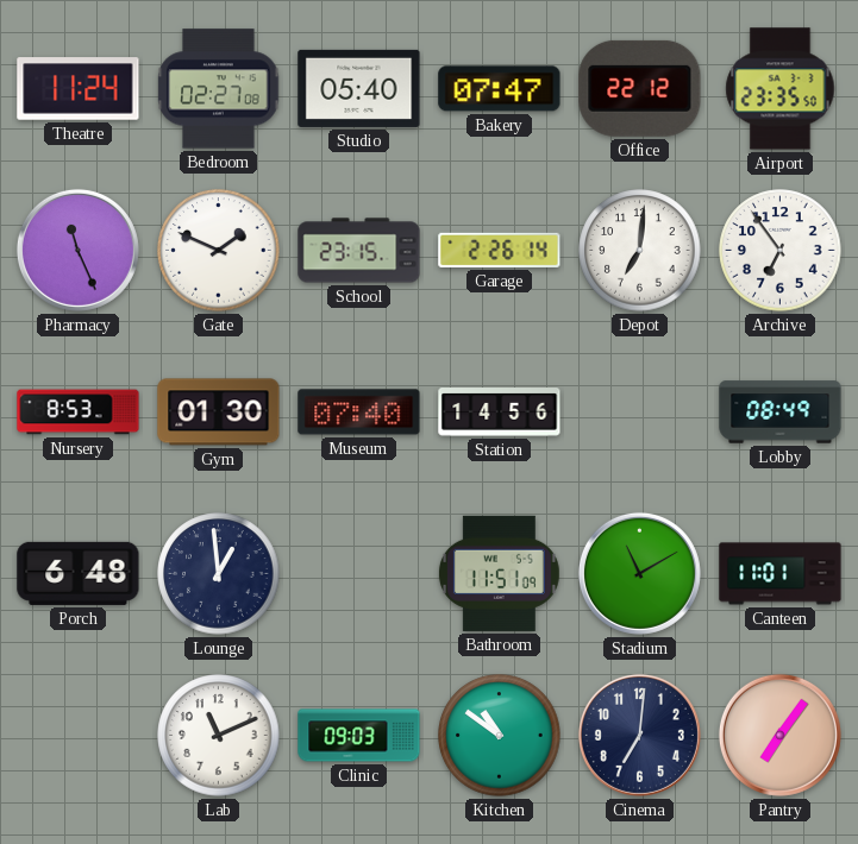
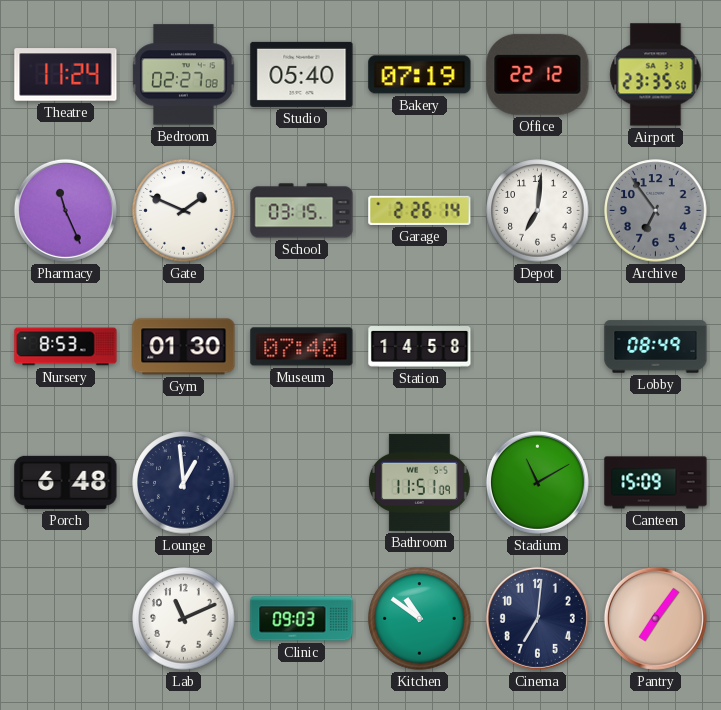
Bakery: 07:47 -> 07:19 (420, 75)
School: 23:15 -> 03:15 (302, 211)
Archive dial: white -> grey (656, 211)
Station: 14:56 -> 14:58 (420, 347)
Canteen: 11:01 -> 15:09 (656, 483)
